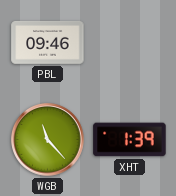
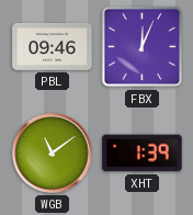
FBX: none -> 12:04 (143, 47)
WGB: 11:23 -> 11:09 (53, 154)
